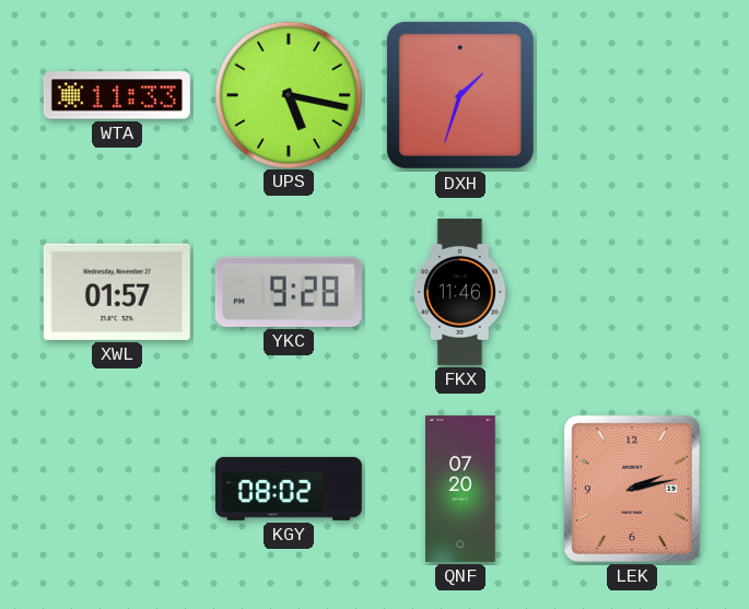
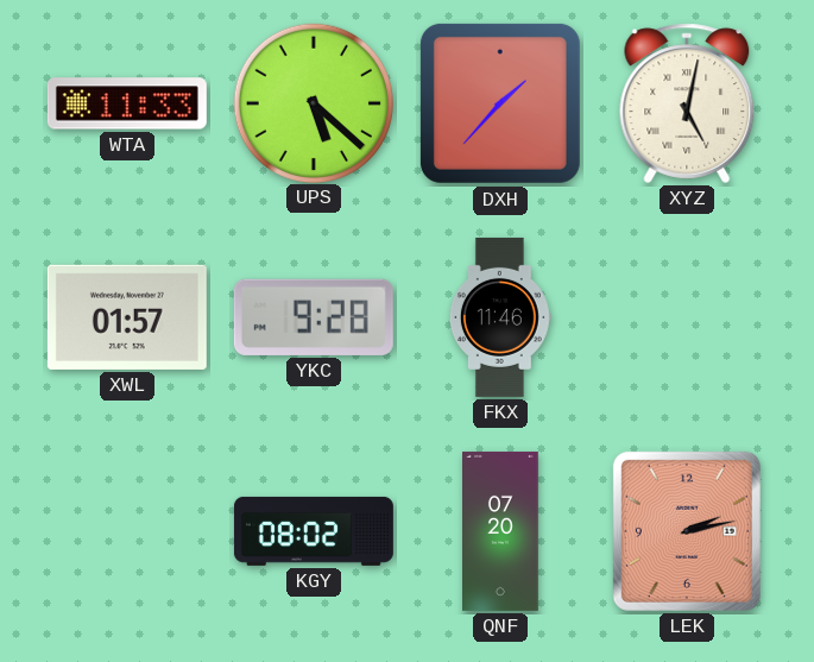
UPS: 5:17 -> 5:22 (313, 102)
DXH: 1:33 -> 1:37 (500, 103)
XYZ: none -> 5:02 (687, 103)
